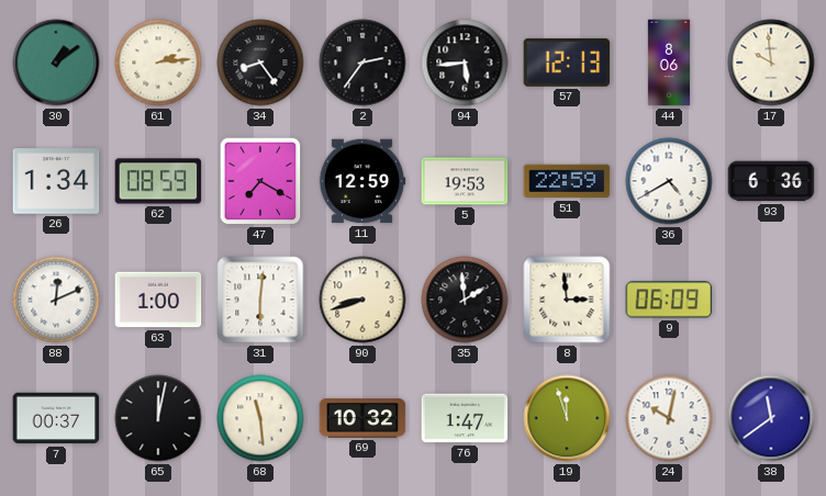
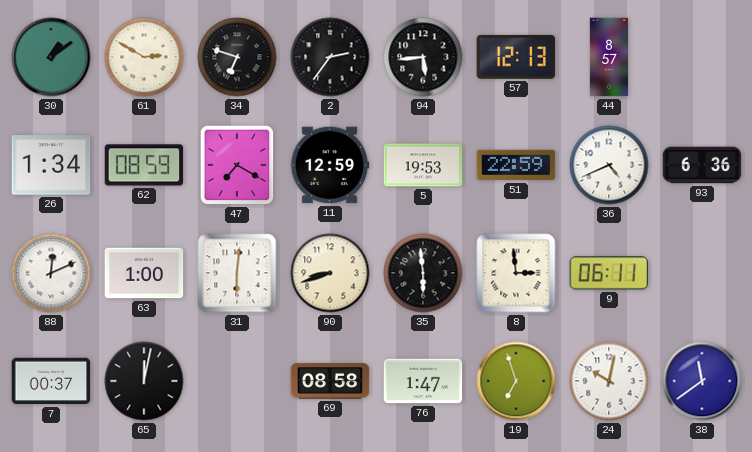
61: 2:14 -> 2:50 (144, 57)
34: 8:24 -> 6:48 (237, 57)
44: 8:06 -> 8:57 (608, 57)
17: 9:59 -> none (771, 63)
36: 4:40 -> 4:41 (609, 165)
35: 1:59 -> 5:59 (423, 273)
9: 06:09 -> 06:11 (609, 273)
68: 11:29 -> none (260, 418)
69: 10:32 -> 08:58 (330, 381)
19: 11:57 -> 6:57 (516, 381)
